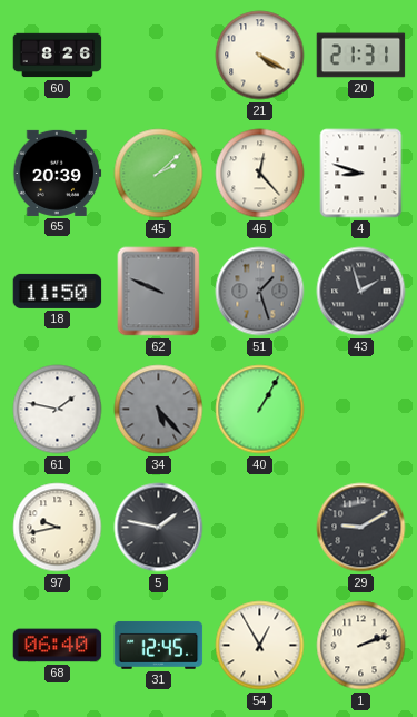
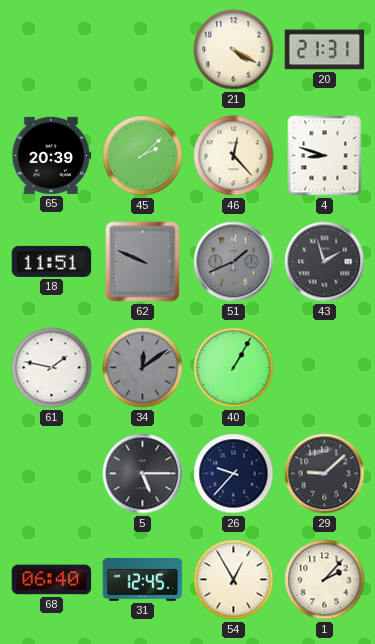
60: 8:26 -> none (58, 56)
18: 11:50 -> 11:51 (52, 261)
51: 1:27 -> 1:41 (234, 262)
34: 5:23 -> 12:09 (143, 368)
97: 9:43 -> none (58, 528)
5: 1:47 -> 5:15 (143, 474)
26: none -> 9:37 (234, 474)
29: 9:10 -> 9:08 (325, 474)
1: 2:12 -> 2:07 (325, 580)
